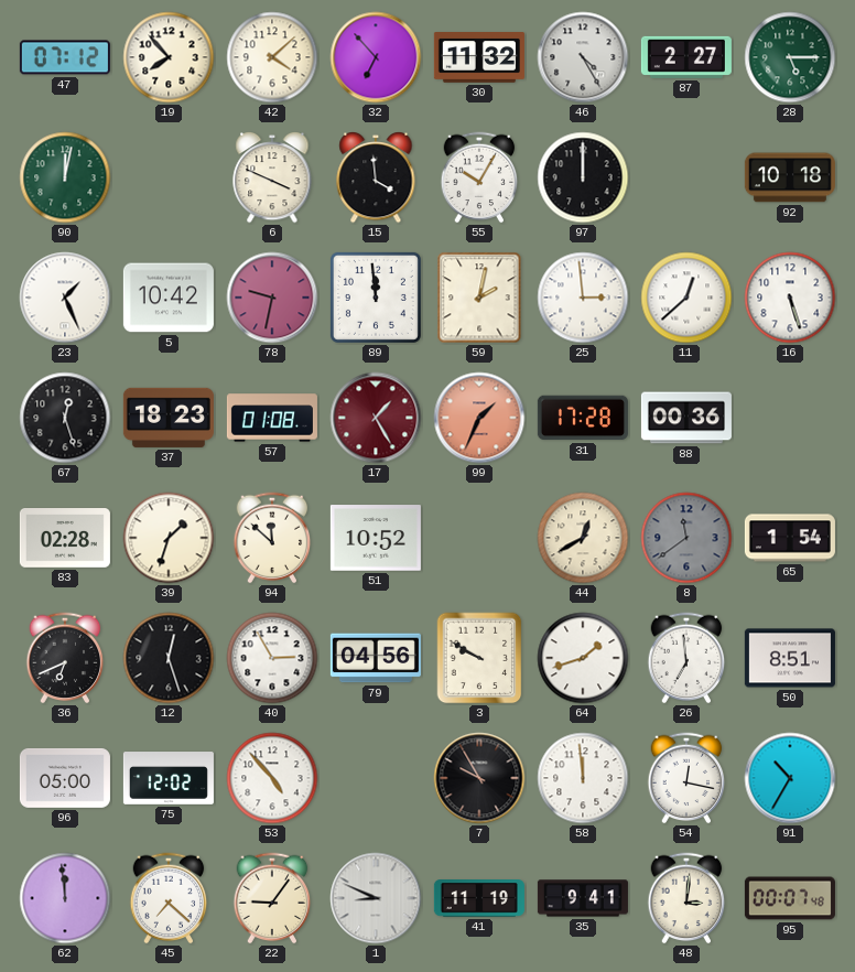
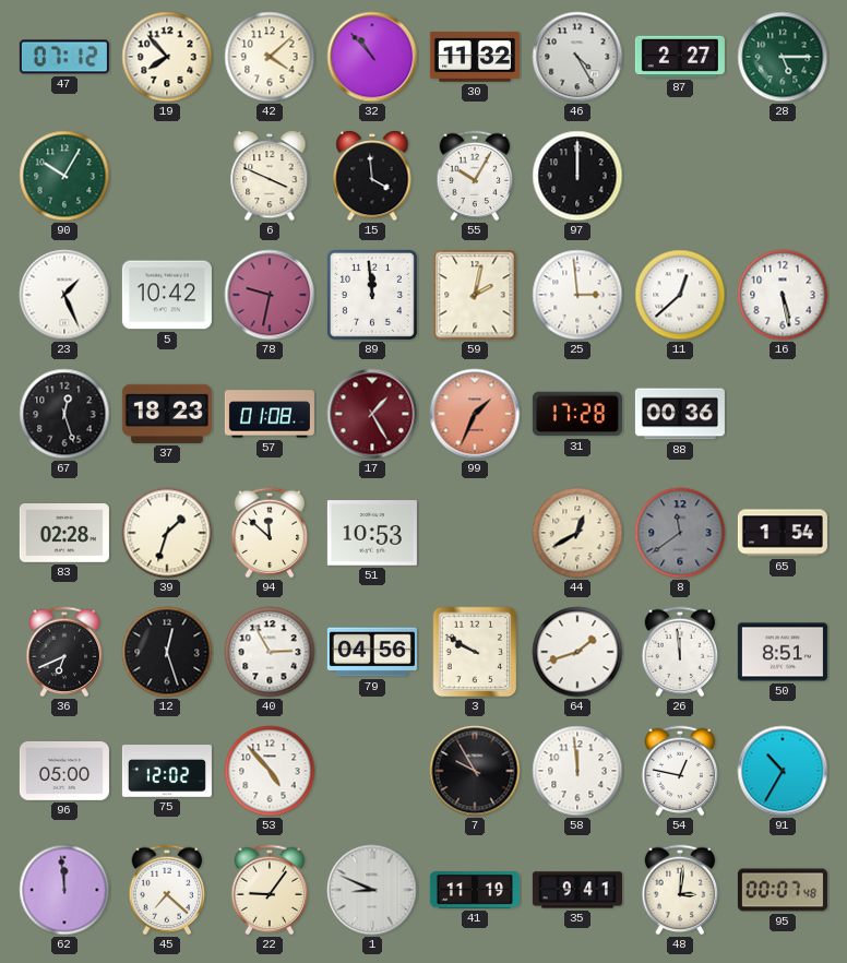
32: 6:53 -> 10:53 (372, 57)
90: 12:02 -> 10:05 (64, 176)
92: 10:18 -> none (790, 177)
16: 5:27 -> 5:28 (783, 295)
51: 10:52 -> 10:53 (372, 533)
26: 6:59 -> 11:59 (680, 652)
54: 12:17 -> 12:47 (680, 771)
